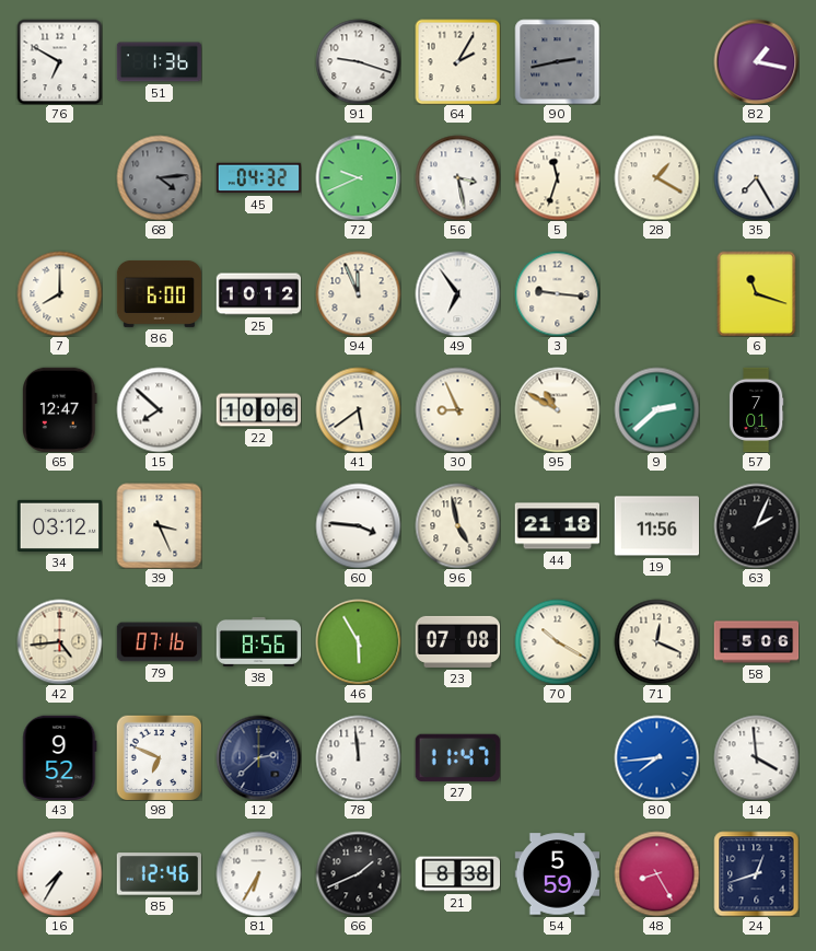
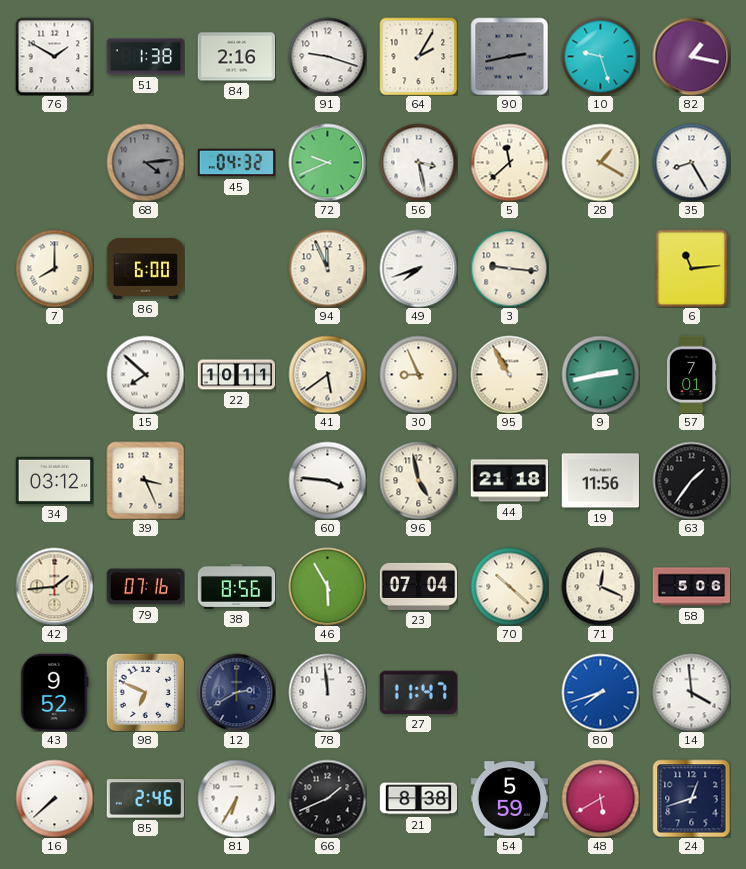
76: 6:50 -> 1:50 (54, 56)
51: 1:36 -> 1:38 (145, 57)
84: none -> 2:16 (236, 57)
10: none -> 9:27 (600, 56)
5: 11:33 -> 11:38 (509, 162)
35: 7:25 -> 8:25 (691, 162)
25: 10:12 -> none (258, 294)
49: 6:54 -> 7:42 (418, 268)
6: 11:18 -> 11:14 (692, 268)
65: 12:47 -> none (60, 409)
22: 10:06 -> 10:11 (236, 375)
95: 10:50 -> 10:55 (509, 374)
9: 2:38 -> 2:43 (600, 374)
63: 2:04 -> 1:36 (691, 480)
42: 4:44 -> 1:44 (54, 586)
23: 07:08 -> 07:04 (418, 586)
70: 10:20 -> 10:22 (509, 586)
12: 2:38 -> 2:40 (236, 692)
80: 7:44 -> 7:42 (600, 692)
16: 7:35 -> 7:38 (54, 798)
85: 12:46 -> 2:46 (145, 799)
48: 8:25 -> 5:40 (600, 798)
